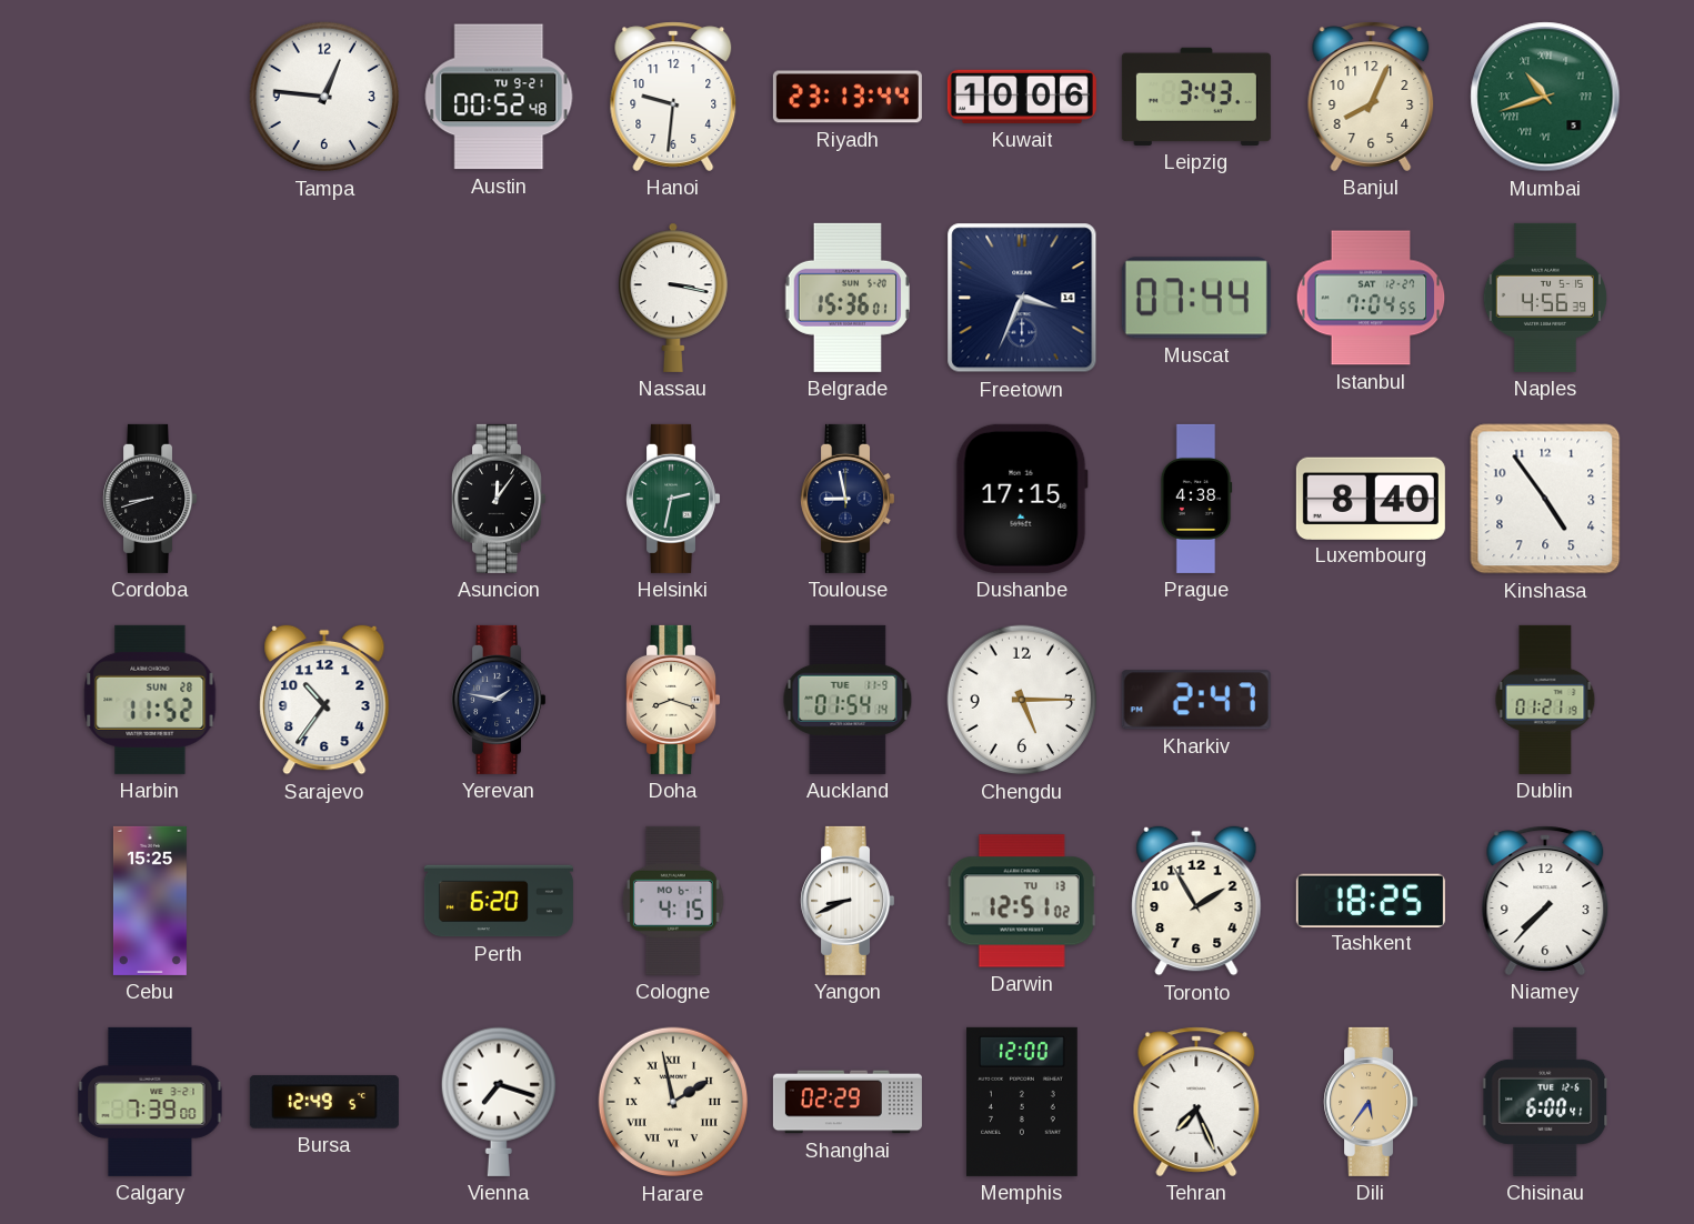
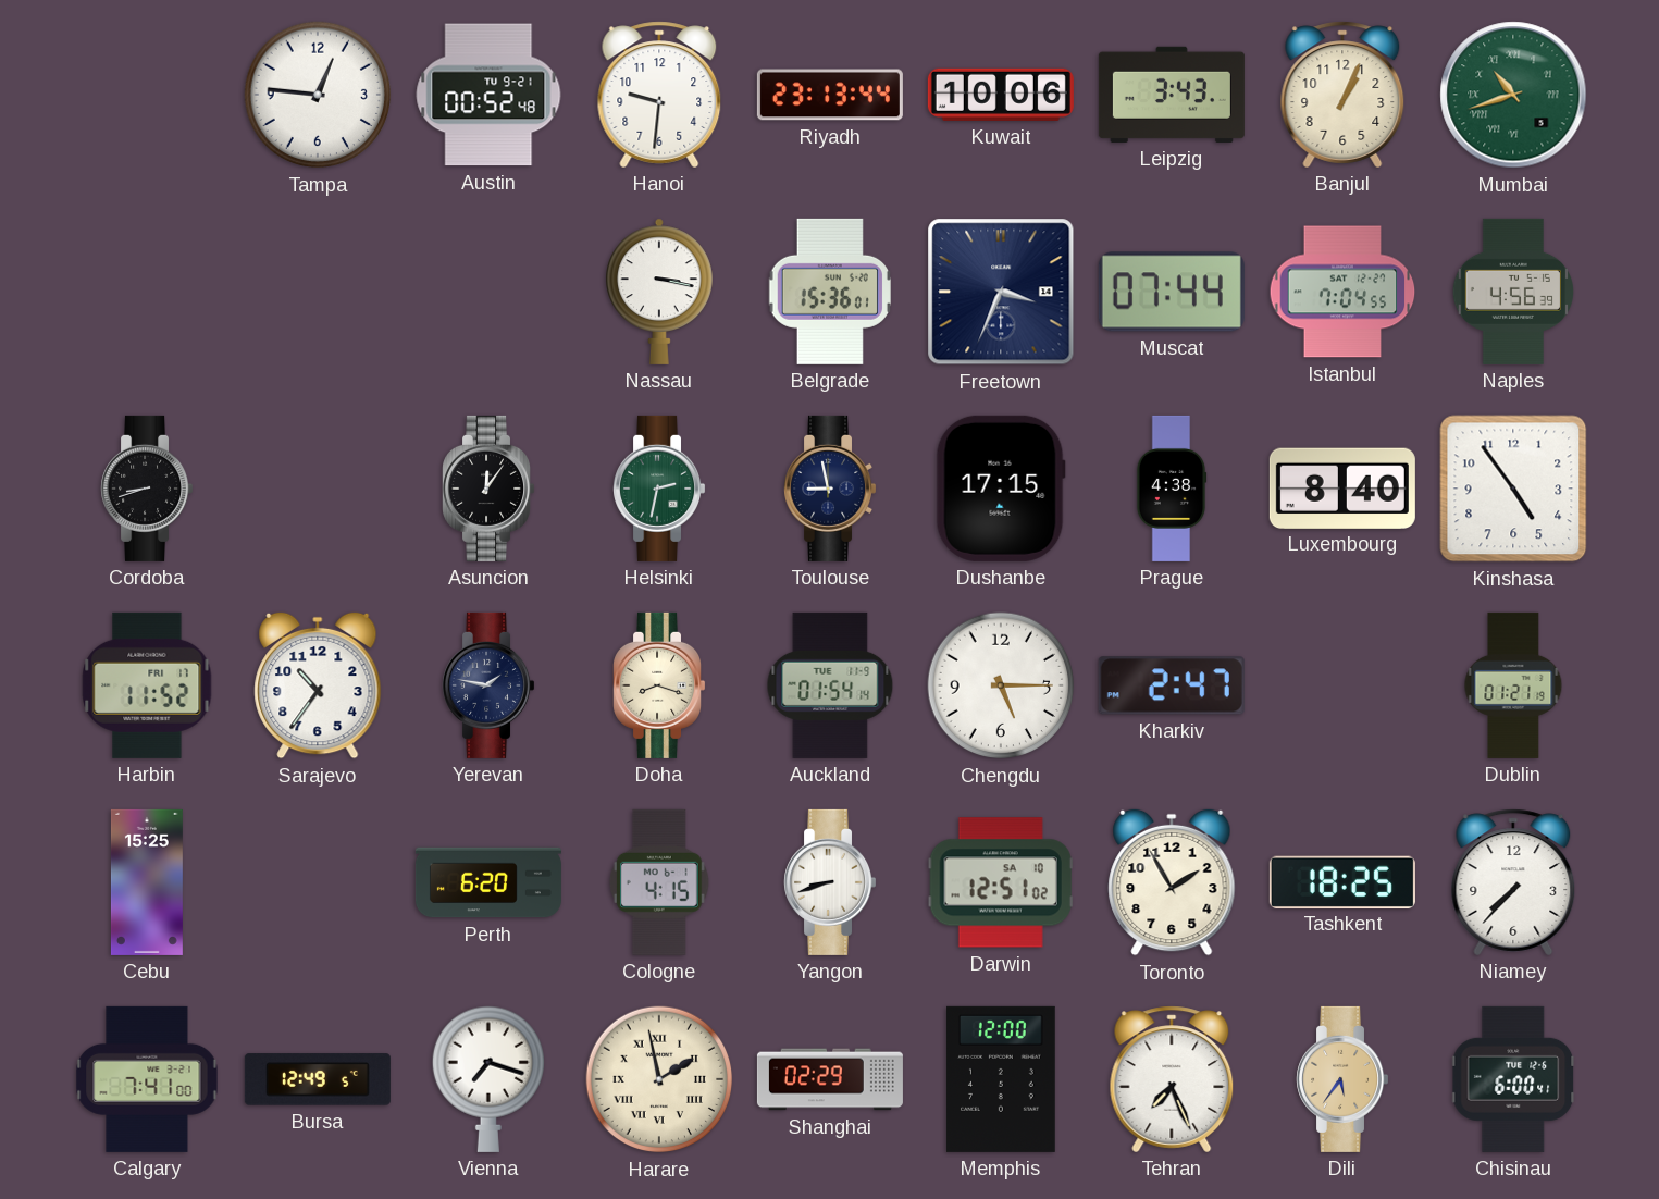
Banjul: 8:04 -> 1:04 (1342, 95)
Harbin date: SUN 28 -> FRI 17 (147, 685)
Yangon: 8:41 -> 8:42 (830, 882)
Darwin date: TU 13 -> SA 10 (1001, 882)
Calgary: 7:39 -> 7:41 (147, 1079)
